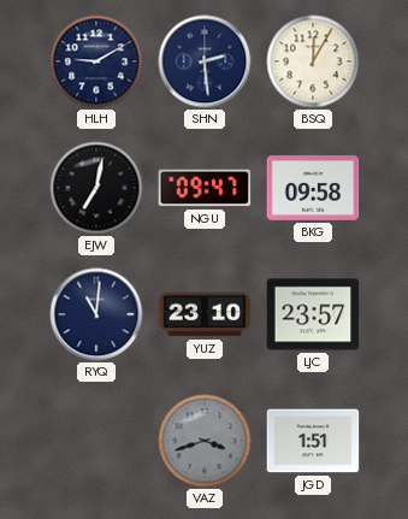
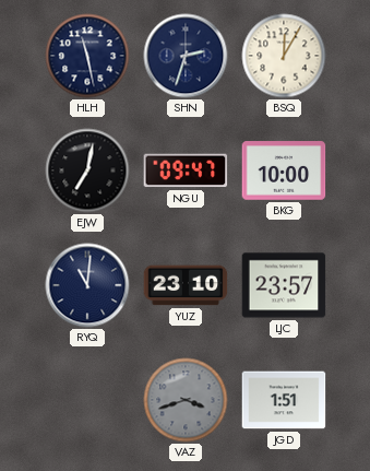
HLH: 9:10 -> 11:28 (87, 56)
SHN: 2:29 -> 2:33 (186, 56)
BKG: 09:58 -> 10:00 (284, 170)
